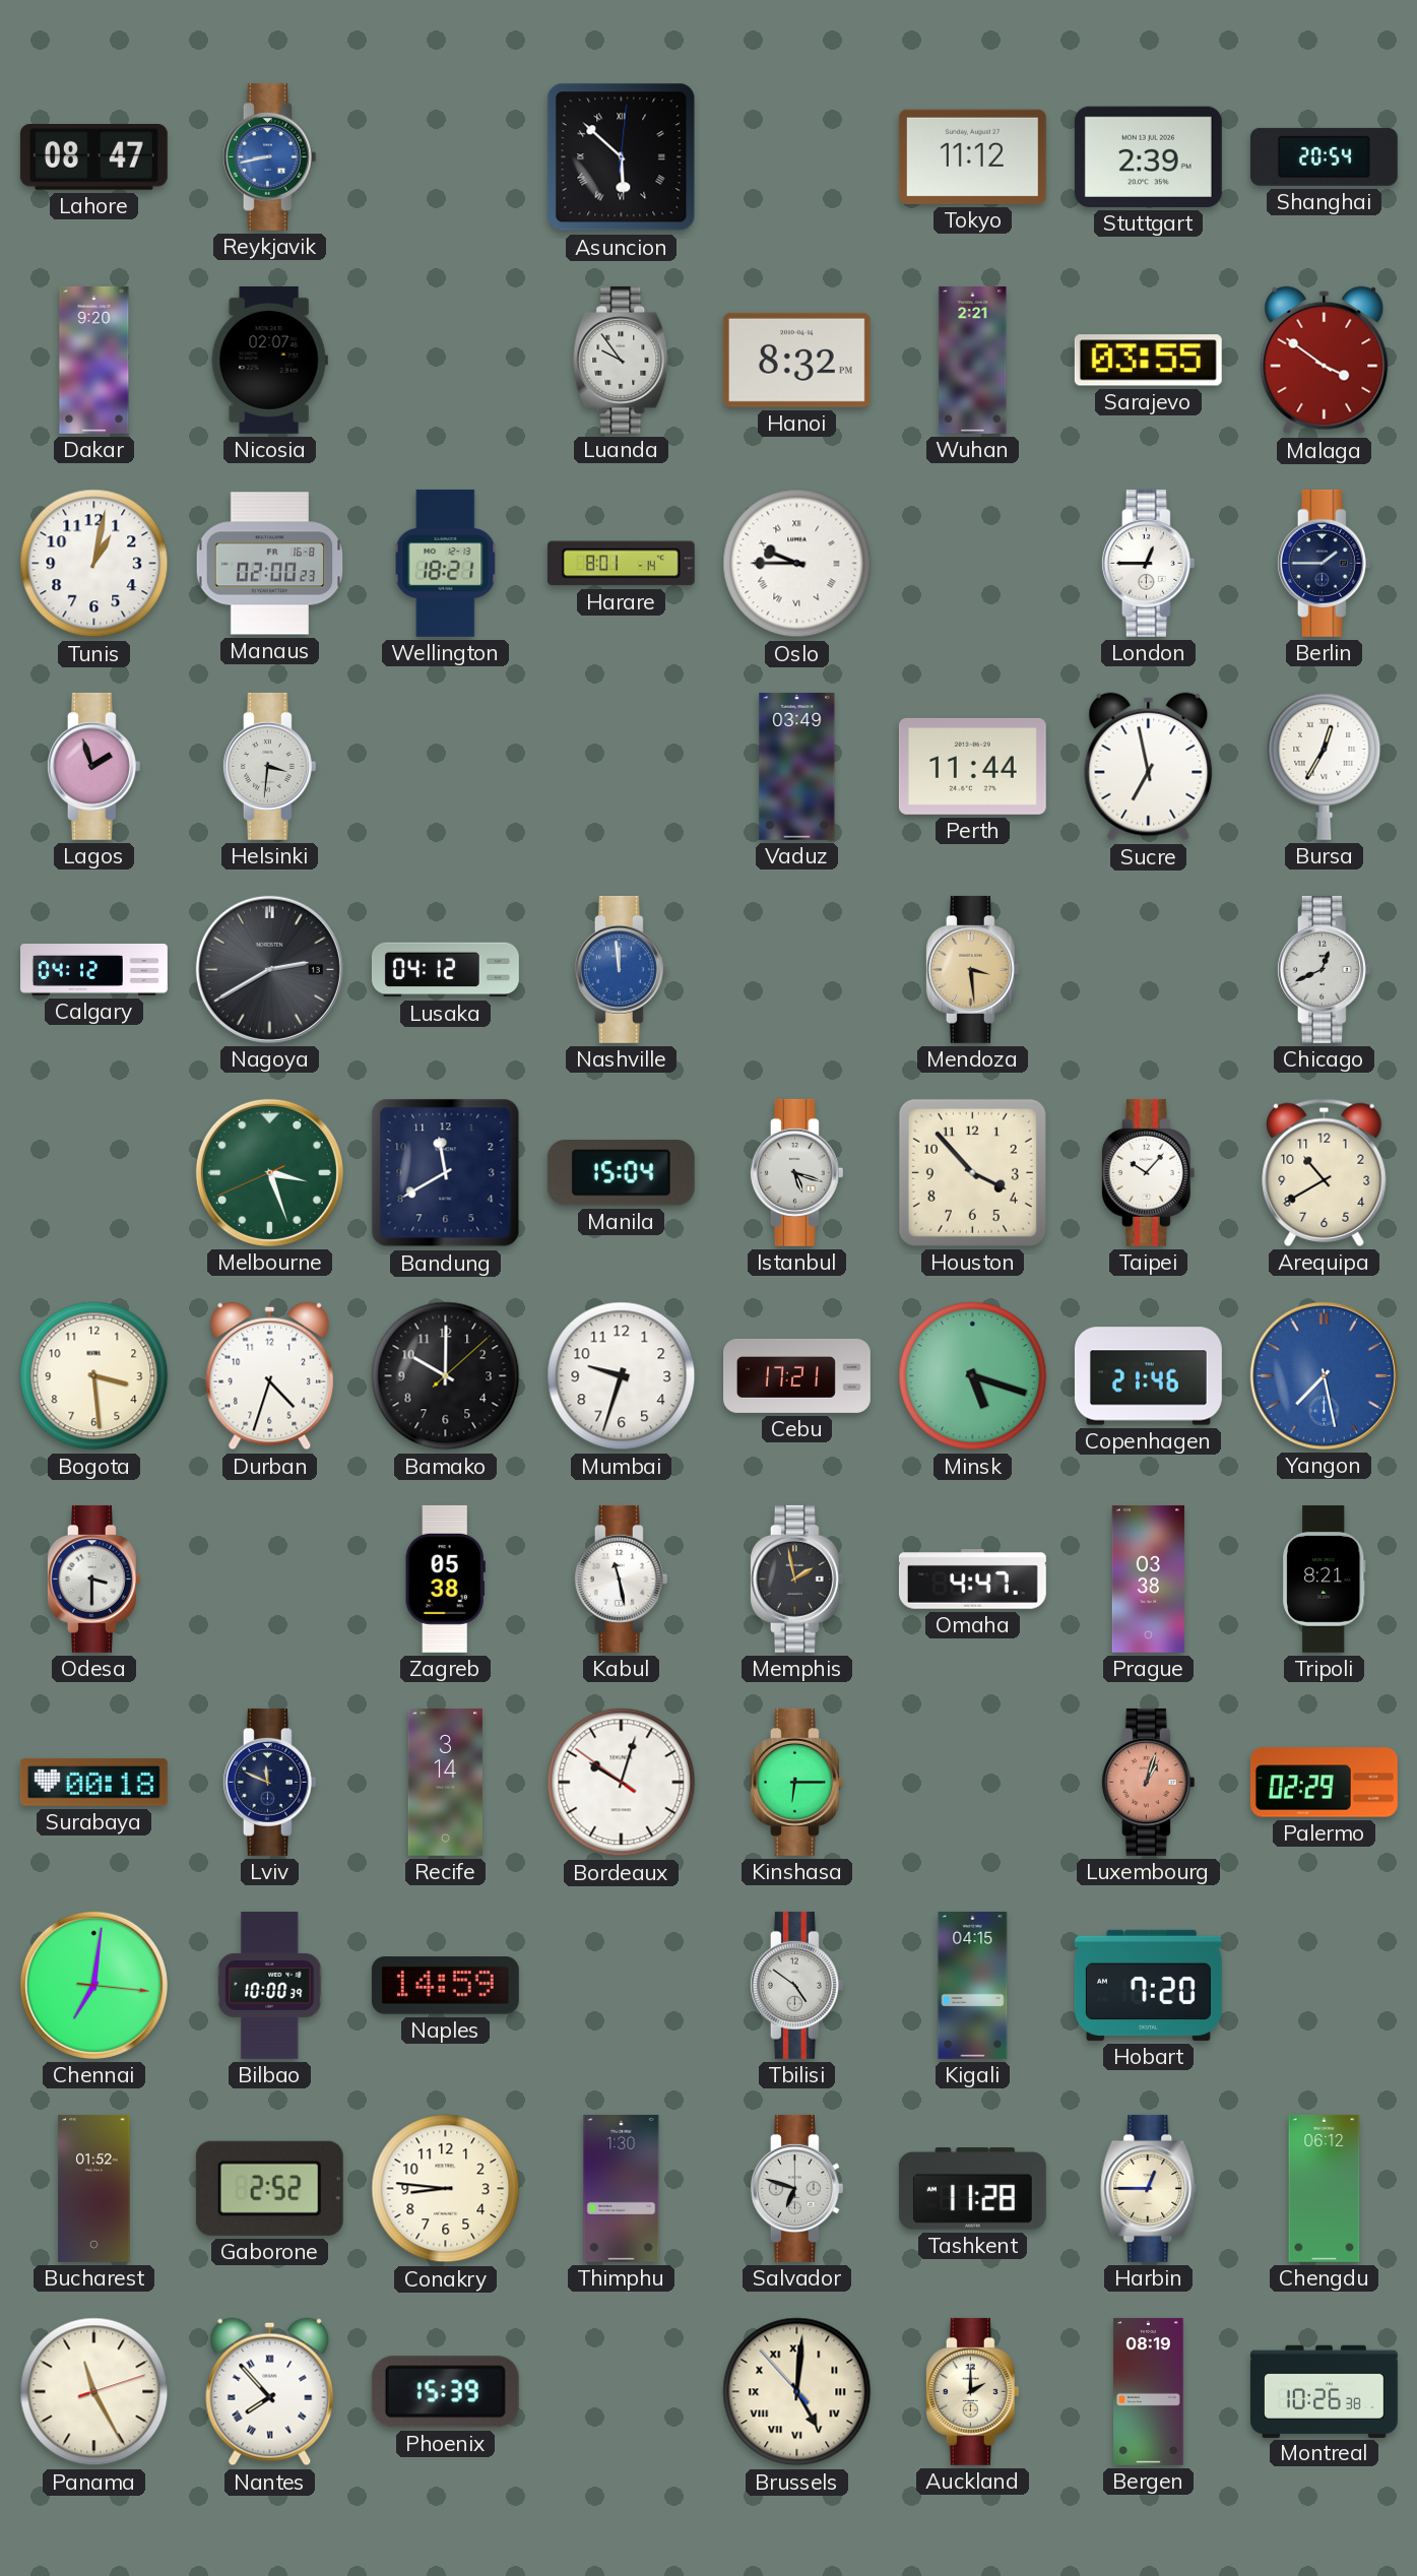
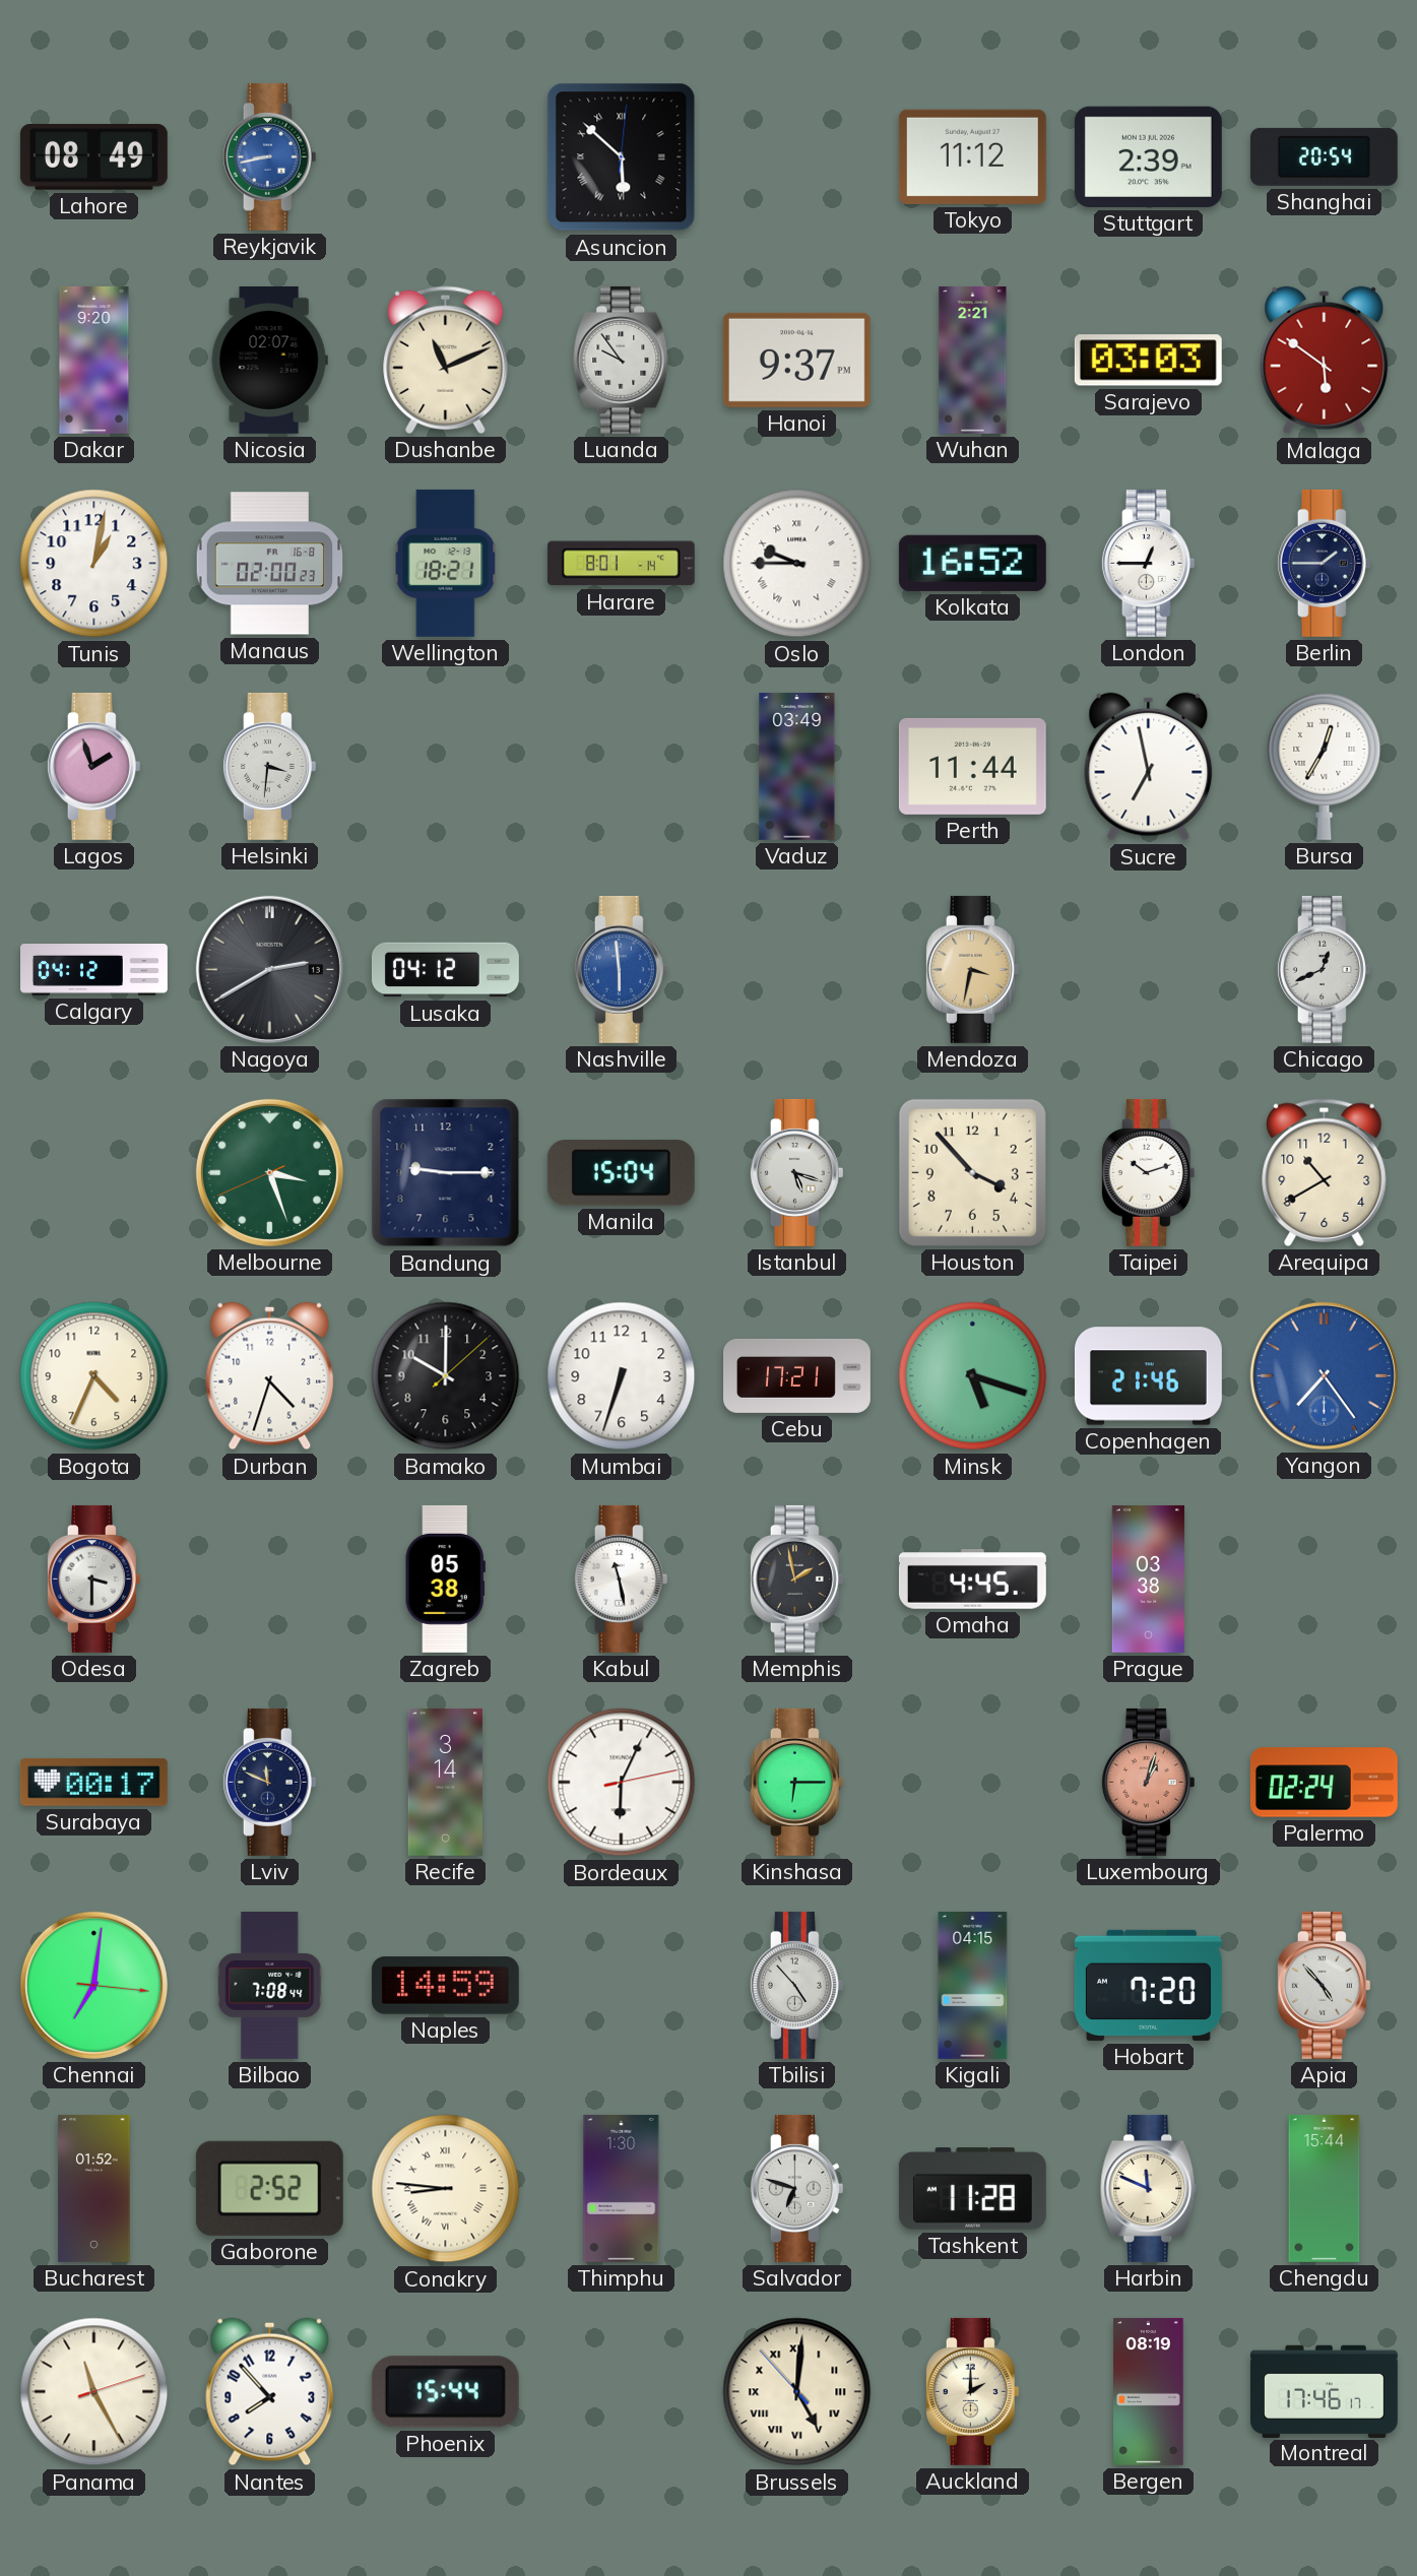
Lahore: 08:47 -> 08:49 (93, 157)
Dushanbe: none -> 11:11 (446, 360)
Hanoi: 8:32 -> 9:37 (796, 360)
Sarajevo: 03:55 -> 03:03 (1148, 361)
Malaga: 3:51 -> 5:51 (1325, 361)
Kolkata: none -> 16:52 (972, 563)
Nashville: 11:59 -> 5:59 (621, 969)
Mendoza: 3:29 -> 3:32 (972, 969)
Bandung: 11:40 -> 9:15 (446, 1173)
Taipei: 10:07 -> 10:12 (1148, 1172)
Bogota: 3:29 -> 4:34 (94, 1376)
Mumbai: 9:33 -> 6:33 (622, 1376)
Yangon: 7:28 -> 7:24 (1324, 1375)
Omaha: 4:47 -> 4:45 (972, 1580)
Tripoli: 8:21 -> none (1325, 1579)
Surabaya: 00:18 -> 00:17 (93, 1783)
Bordeaux: 10:02 -> 6:04 (622, 1783)
Palermo: 02:29 -> 02:24 (1324, 1783)
Bilbao: 10:00 -> 7:08 (270, 1985)
Tbilisi: 4:51 -> 4:53 (796, 1985)
Apia: none -> 4:53 (1324, 1985)
Conakry numerals: Arabic -> Roman (446, 2189)
Harbin: 12:45 -> 11:49 (1149, 2188)
Chengdu: 06:12 -> 15:44 (1325, 2188)
Nantes numerals: Roman -> Arabic (270, 2392)
Phoenix: 15:39 -> 15:44 (445, 2392)
Montreal: 10:26 -> 17:46 (1324, 2391)
